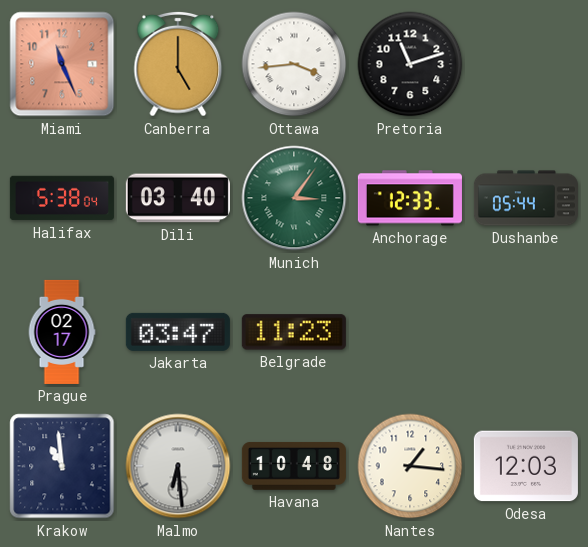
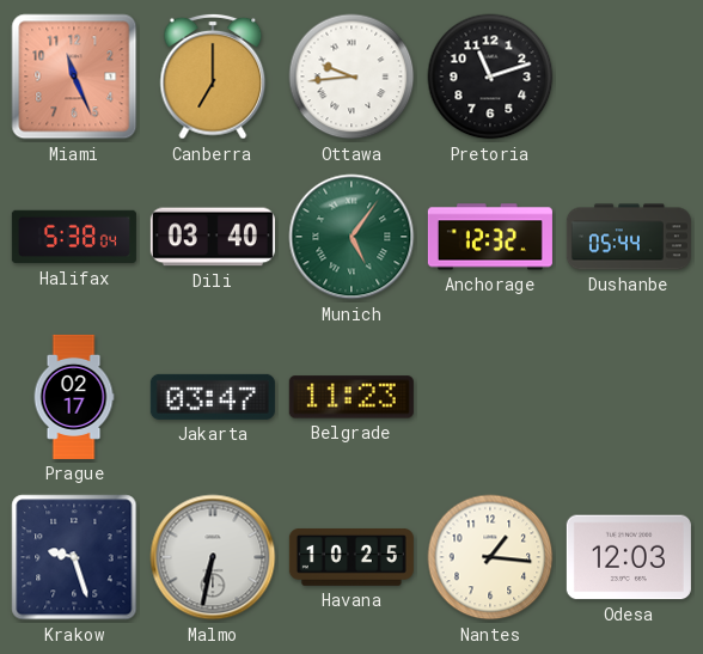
Canberra: 5:00 -> 7:00 (213, 77)
Ottawa: 3:44 -> 9:44 (351, 77)
Munich: 3:06 -> 5:06 (351, 237)
Anchorage: 12:33 -> 12:32 (490, 237)
Krakow: 10:59 -> 9:27 (74, 557)
Malmo: 6:29 -> 6:32 (213, 557)
Havana: 10:48 -> 10:25 (351, 557)
